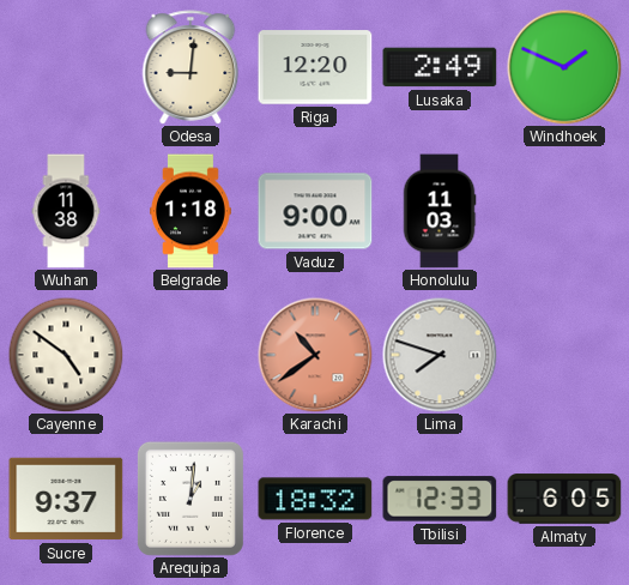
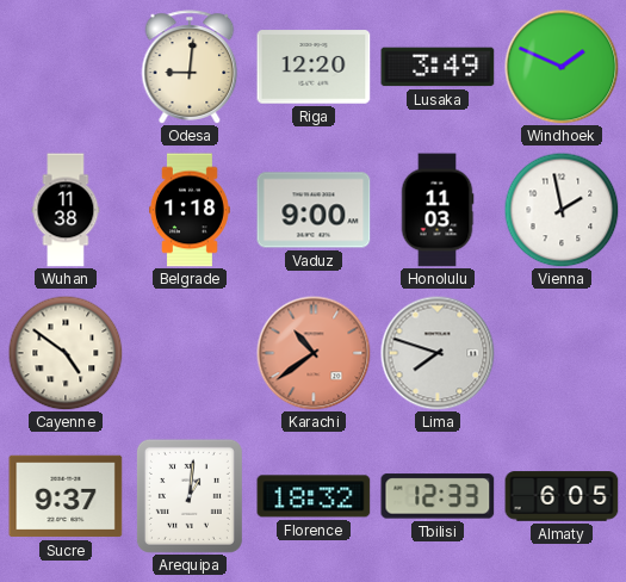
Lusaka: 2:49 -> 3:49 (438, 67)
Vienna: none -> 1:58 (562, 210)
